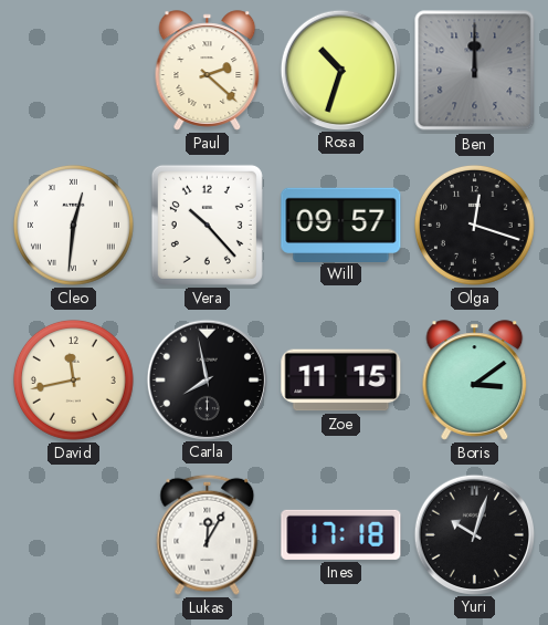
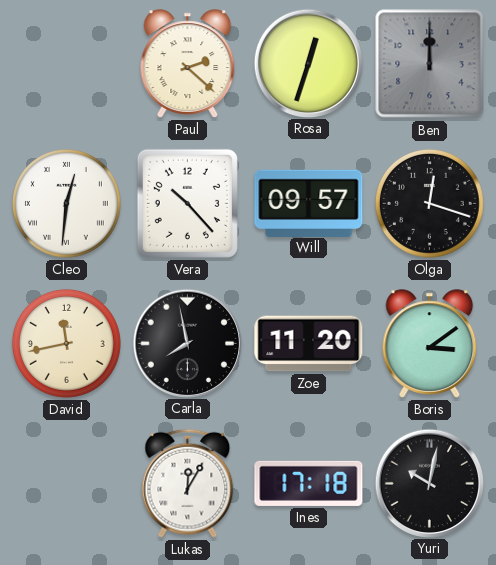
Rosa: 10:33 -> 12:33 (308, 63)
Zoe: 11:15 -> 11:20 (309, 344)
Yuri: 10:03 -> 10:02 (429, 483)
